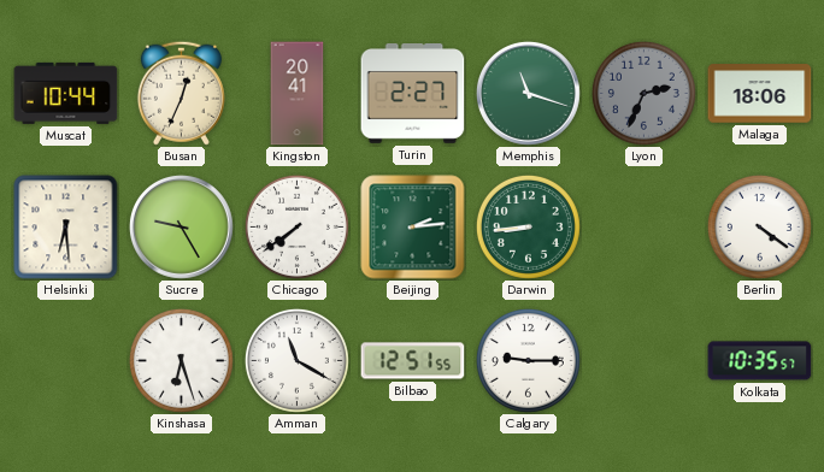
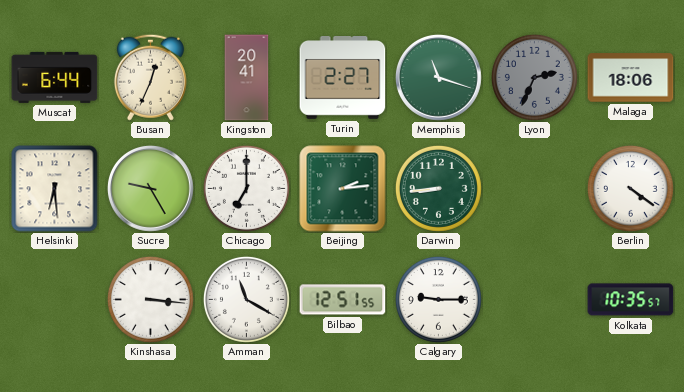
Muscat: 10:44 -> 6:44 (55, 77)
Chicago: 7:39 -> 7:00 (246, 188)
Kinshasa: 6:27 -> 3:16 (150, 299)
